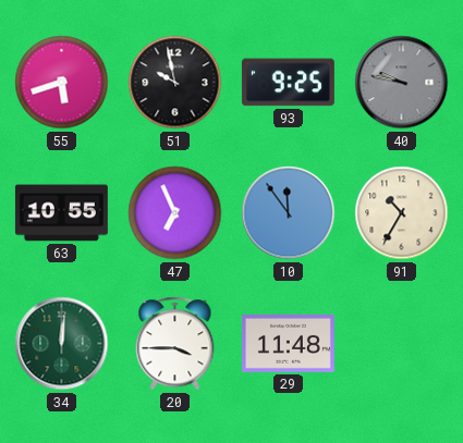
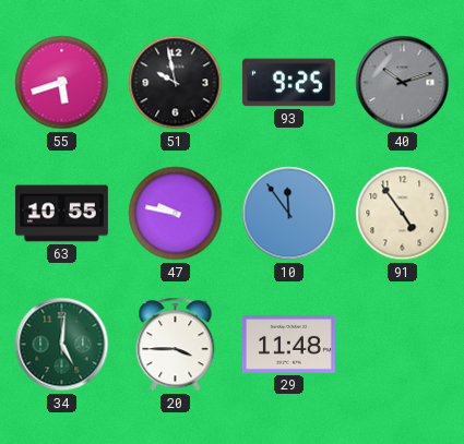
40: 9:47 -> 10:12 (403, 83)
47: 6:56 -> 9:47 (176, 214)
91: 10:35 -> 4:54 (403, 214)
34: 12:01 -> 5:01 (62, 345)
